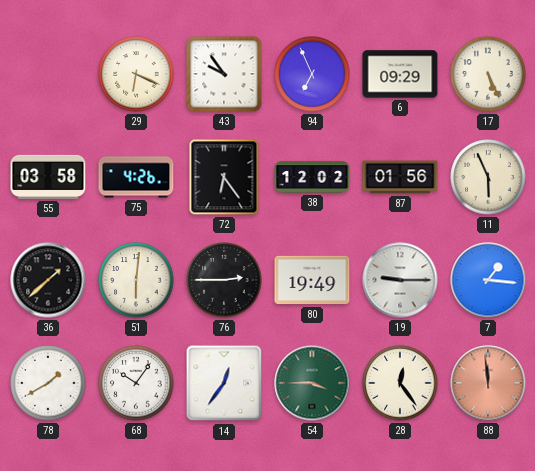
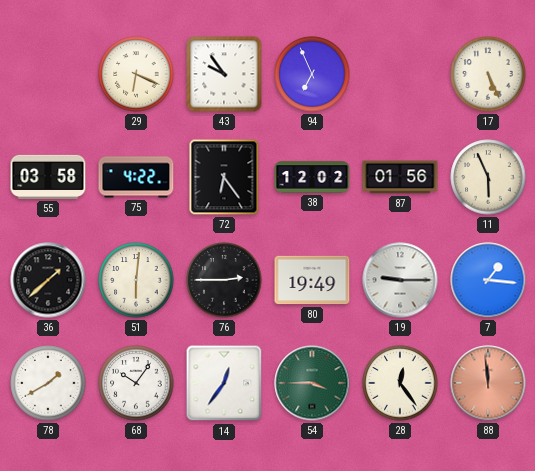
6: 09:29 -> none (400, 74)
75: 4:26 -> 4:22 (136, 177)
